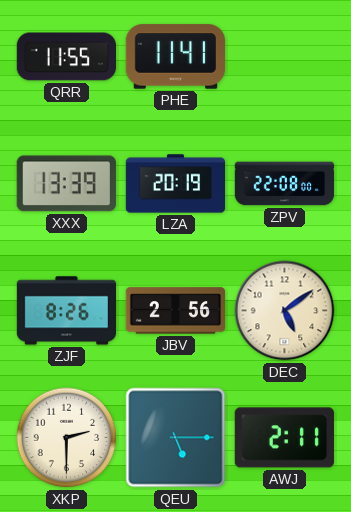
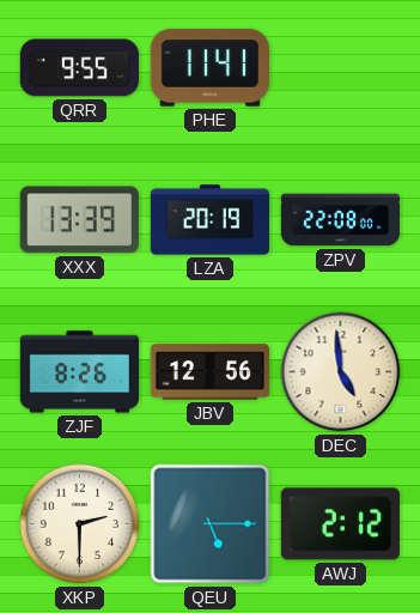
QRR: 11:55 -> 9:55 (79, 68)
JBV: 2:56 -> 12:56 (211, 372)
DEC: 5:09 -> 4:59 (341, 372)
AWJ: 2:11 -> 2:12 (340, 524)
